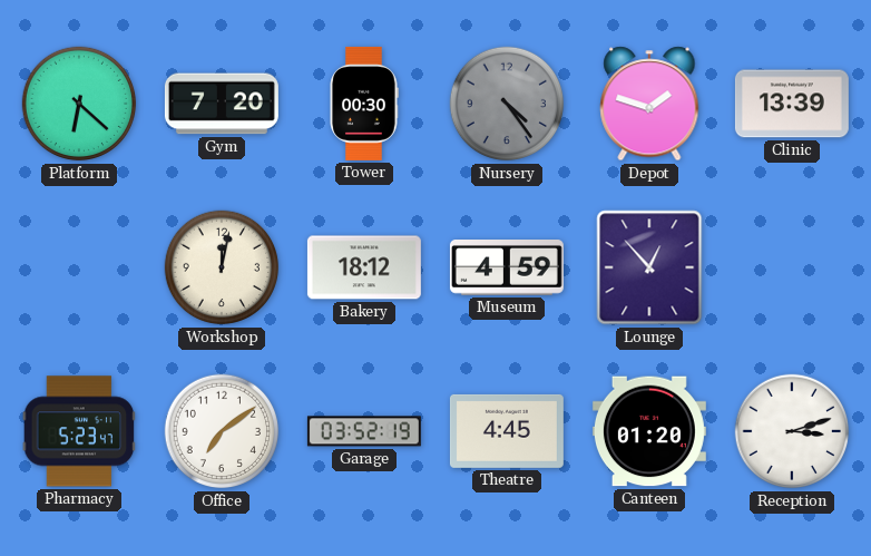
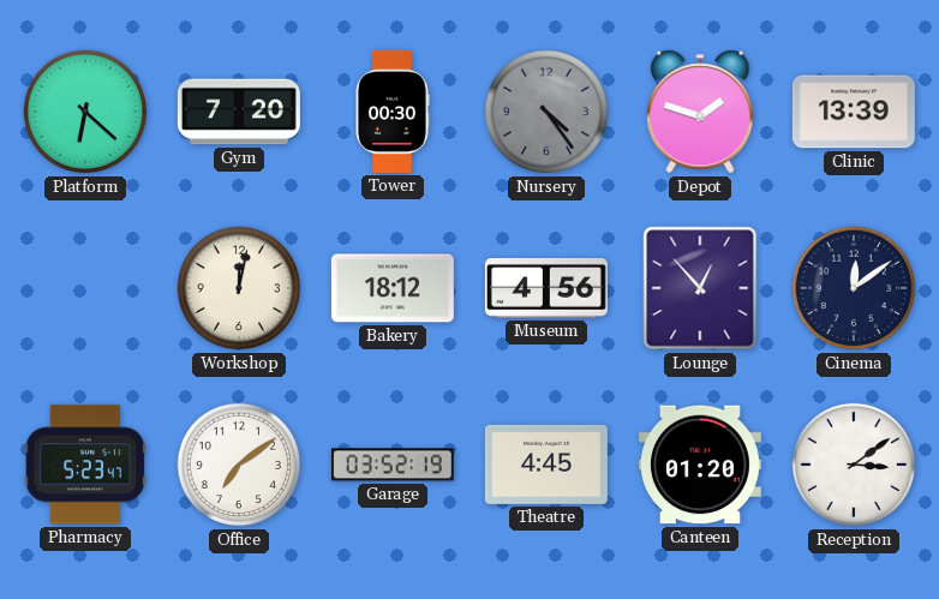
Museum: 4:59 -> 4:56 (546, 289)
Cinema: none -> 12:09 (854, 288)
Reception: 3:12 -> 3:09 (854, 465)
